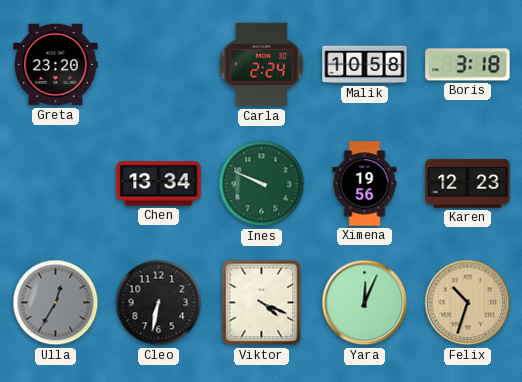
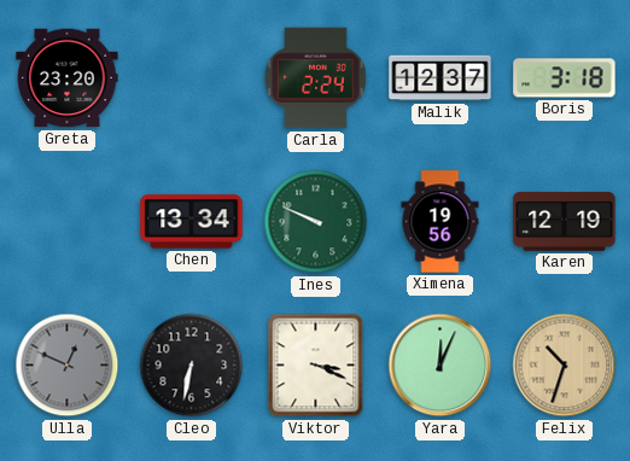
Malik: 10:58 -> 12:37 (441, 78)
Karen: 12:23 -> 12:19 (565, 221)
Ulla: 12:35 -> 12:49 (68, 366)
Viktor: 4:19 -> 3:19 (316, 366)
